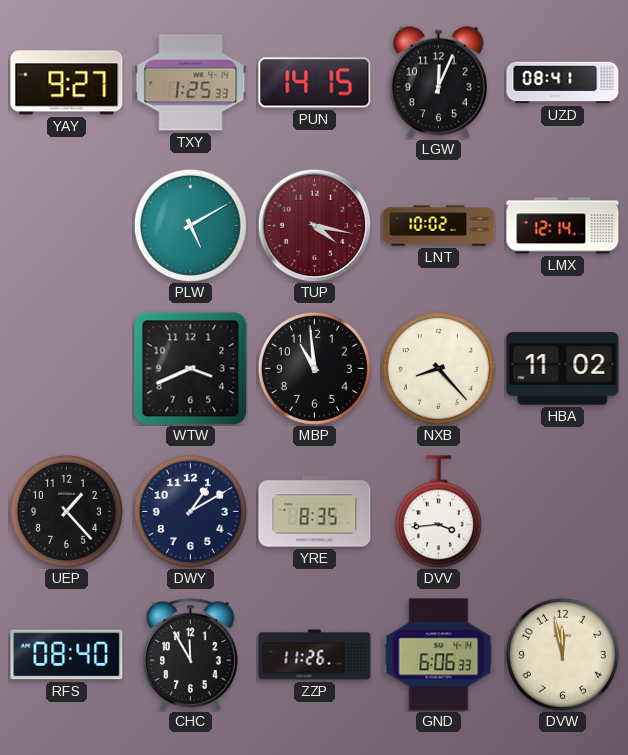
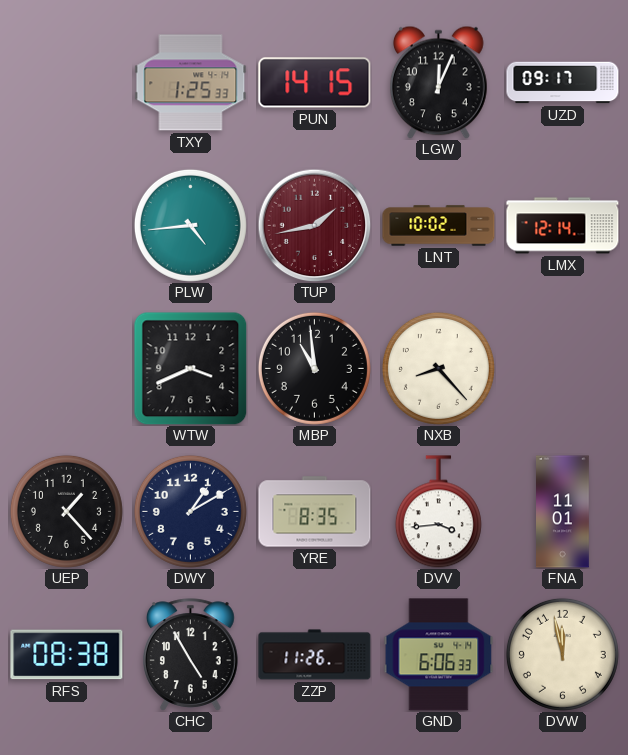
YAY: 9:27 -> none (67, 83)
UZD: 08:41 -> 09:17 (563, 83)
PLW: 5:10 -> 4:44 (190, 225)
TUP: 4:17 -> 1:43 (314, 225)
HBA: 11:02 -> none (563, 369)
FNA: none -> 11:01 (563, 512)
RFS: 08:40 -> 08:38 (67, 655)
CHC: 11:55 -> 4:55 (191, 655)
